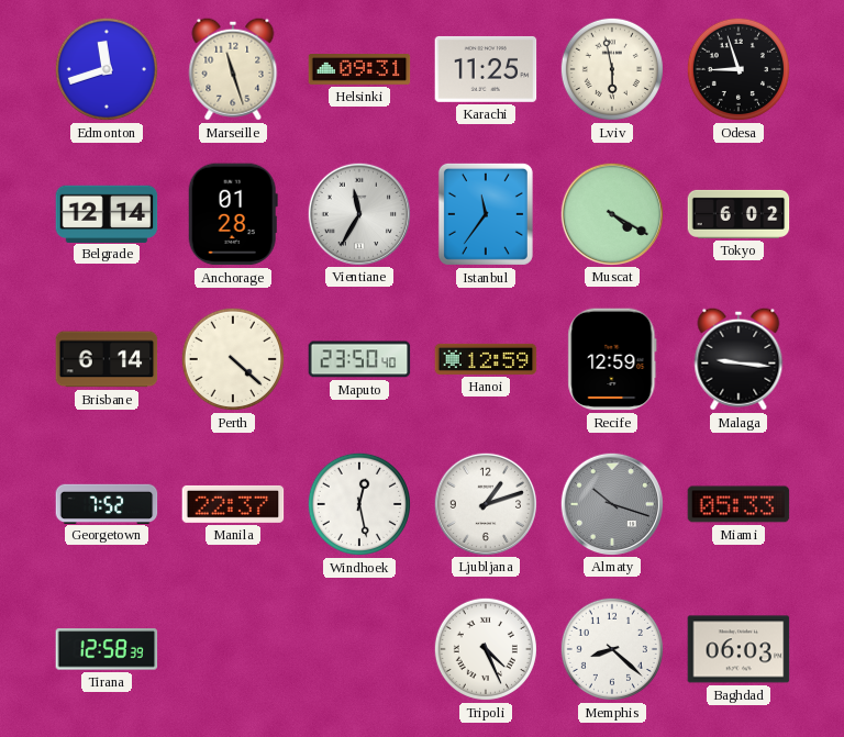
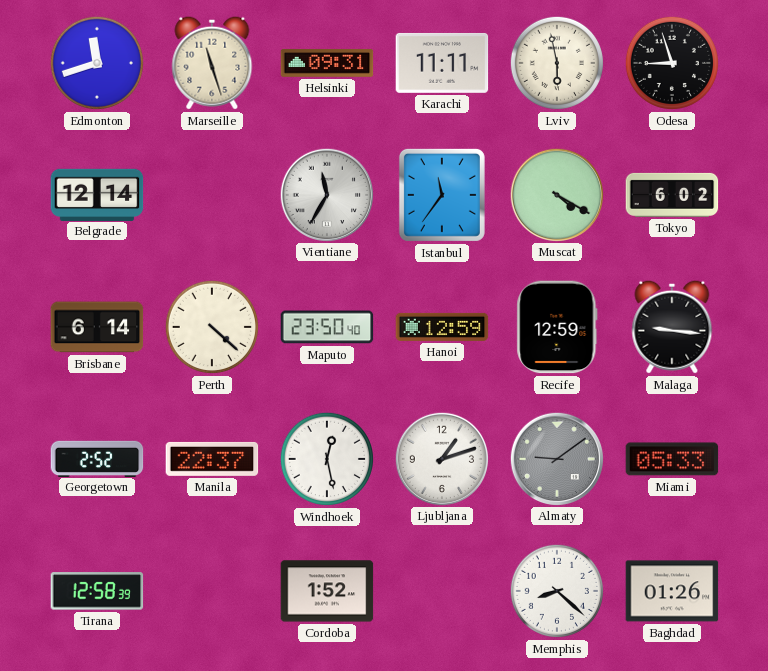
Karachi: 11:25 -> 11:11 (442, 63)
Anchorage: 01:28 -> none (233, 214)
Georgetown: 7:52 -> 2:52 (97, 458)
Almaty: 10:18 -> 9:09 (556, 458)
Cordoba: none -> 1:52 (327, 591)
Tripoli: 4:26 -> none (486, 649)
Baghdad: 06:03 -> 01:26 (672, 591)
